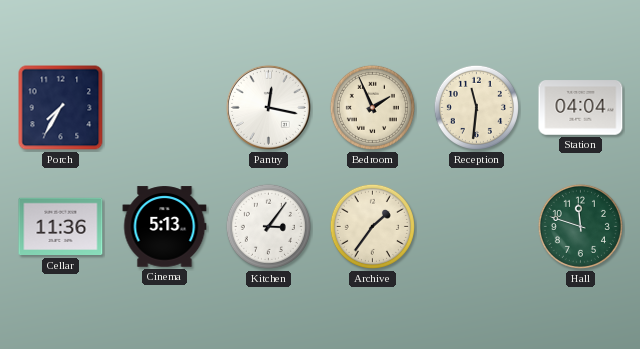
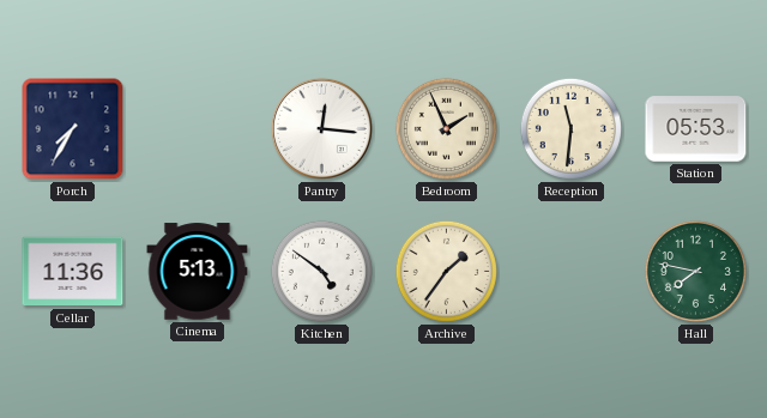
Pantry: 12:17 -> 12:16 (321, 128)
Station: 04:04 -> 05:53 (696, 129)
Kitchen: 3:06 -> 4:51 (321, 271)
Hall: 11:48 -> 7:47 (695, 271)
